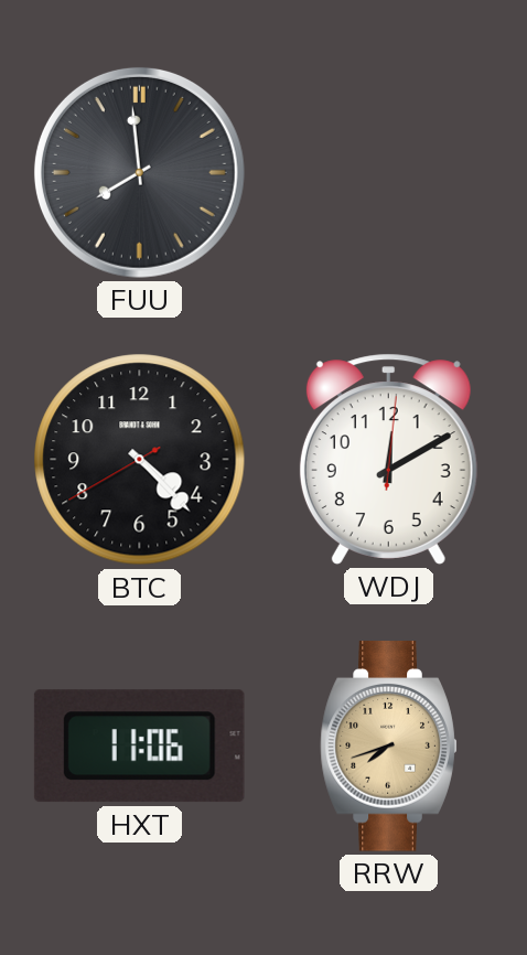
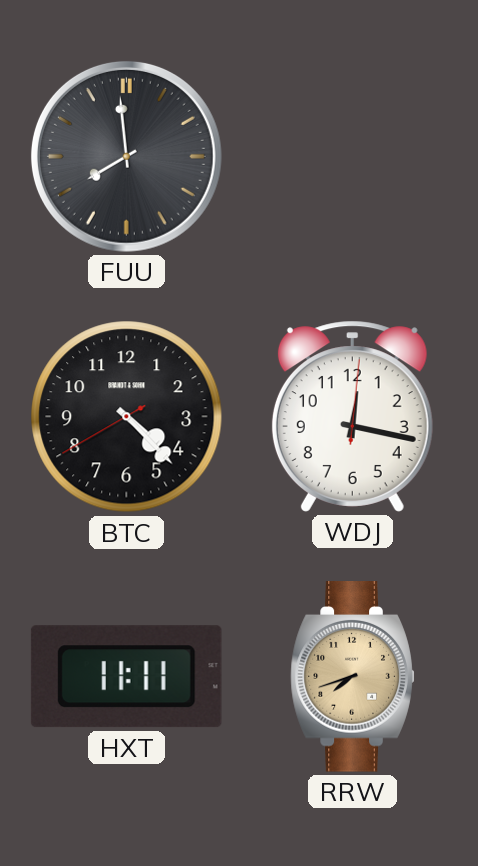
WDJ: 12:10 -> 12:17 (352, 416)
HXT: 11:06 -> 11:11 (126, 677)
